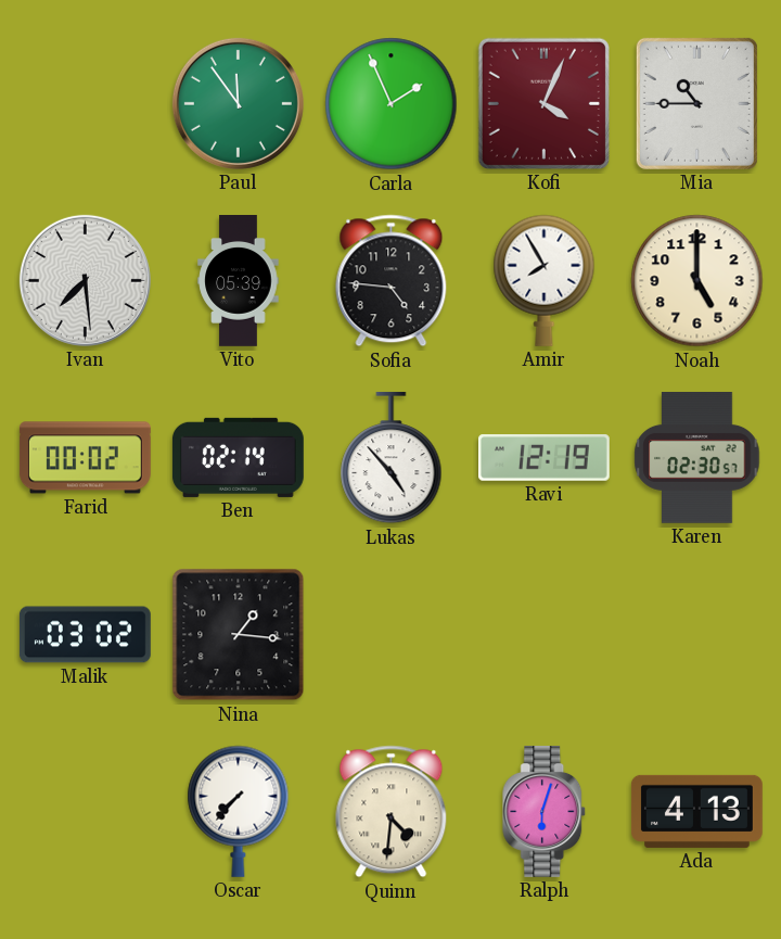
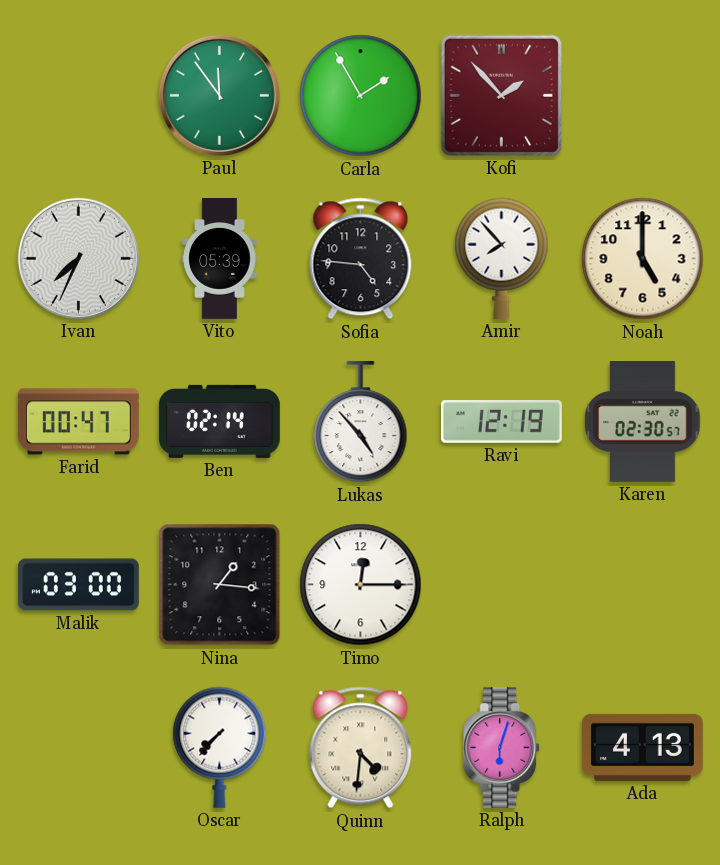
Carla: 1:56 -> 1:55 (361, 96)
Kofi: 4:04 -> 1:53 (501, 95)
Mia: 10:45 -> none (696, 103)
Ivan: 7:29 -> 7:34 (78, 258)
Amir: 7:55 -> 7:53 (502, 258)
Farid: 00:02 -> 00:47 (78, 422)
Malik: 03:02 -> 03:00 (78, 585)
Timo: none -> 12:15 (361, 585)
